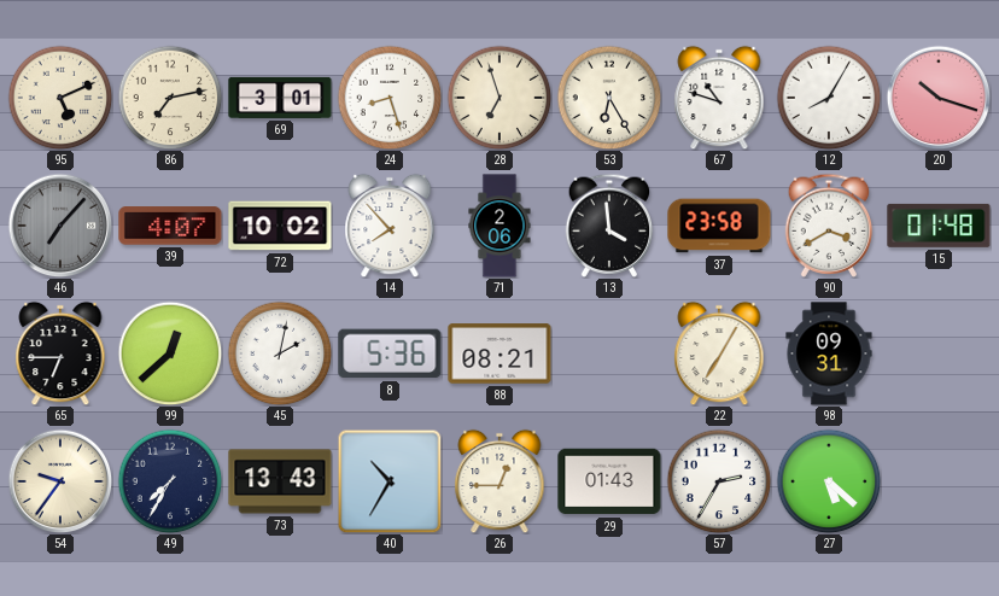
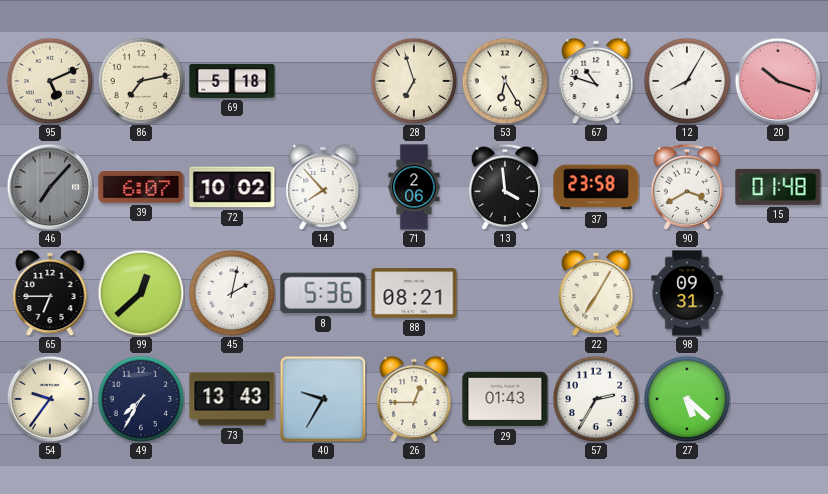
69: 3:01 -> 5:18 (232, 81)
24: 8:27 -> none (390, 98)
39: 4:07 -> 6:07 (141, 187)
40: 10:35 -> 9:35 (323, 399)
